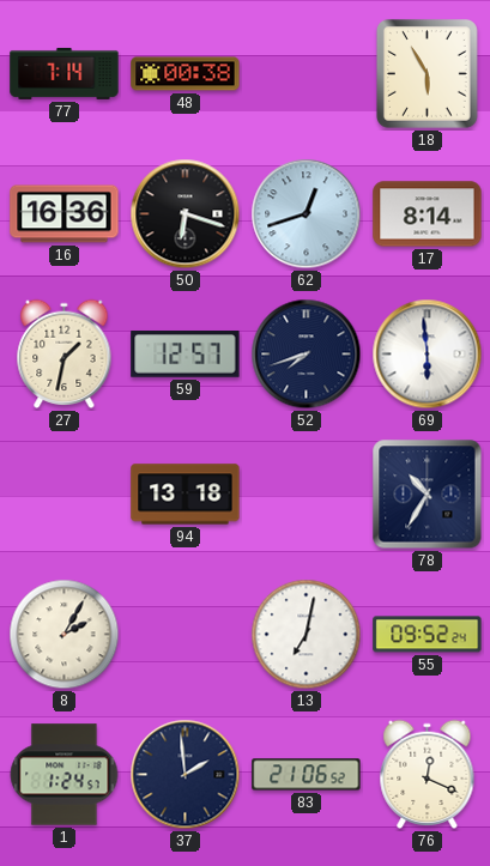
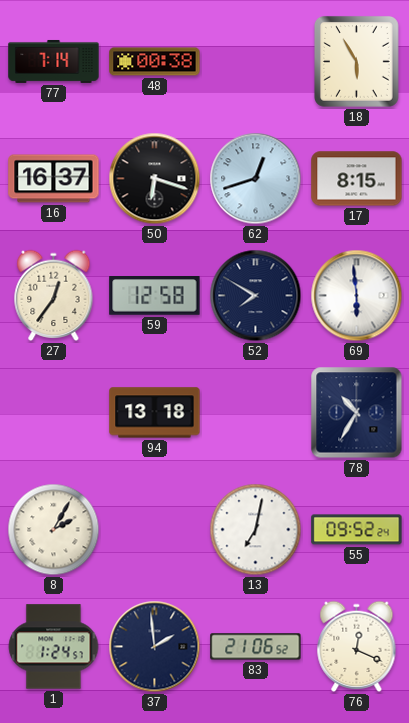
16: 16:36 -> 16:37 (54, 179)
17: 8:14 -> 8:15 (357, 179)
27: 1:32 -> 12:36 (54, 295)
59: 12:57 -> 12:58 (155, 296)
52: 7:42 -> 7:50 (256, 296)
